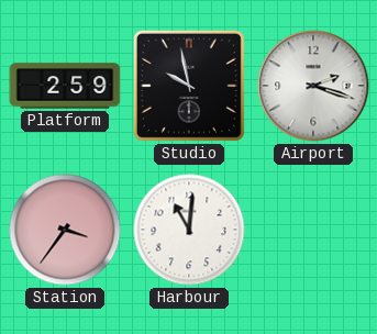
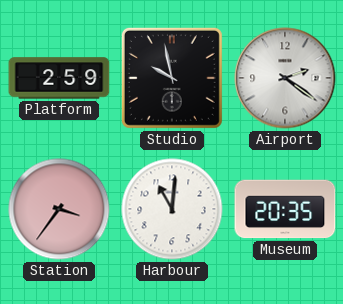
Airport: 2:18 -> 2:21 (285, 78)
Museum: none -> 20:35 (285, 209)
